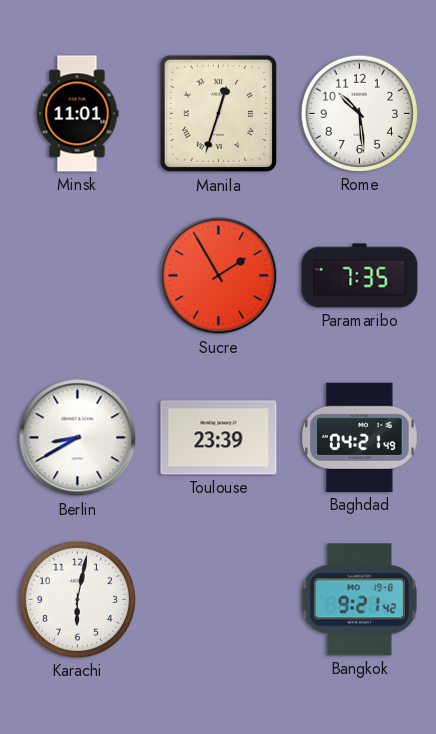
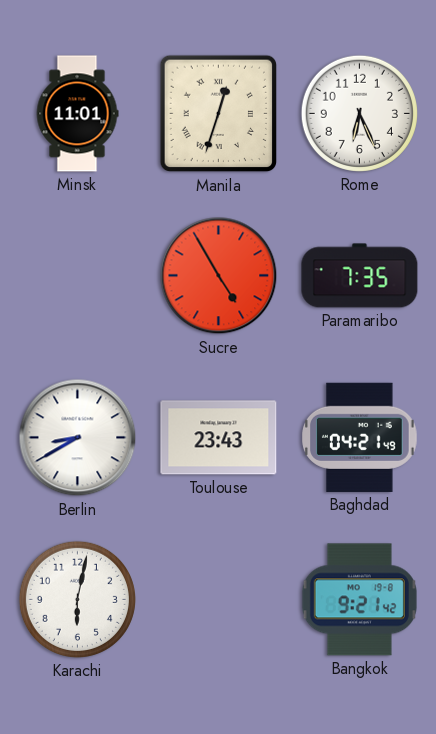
Rome: 10:29 -> 6:26 (359, 113)
Sucre: 1:55 -> 4:55 (219, 276)
Toulouse: 23:39 -> 23:43 (219, 438)
